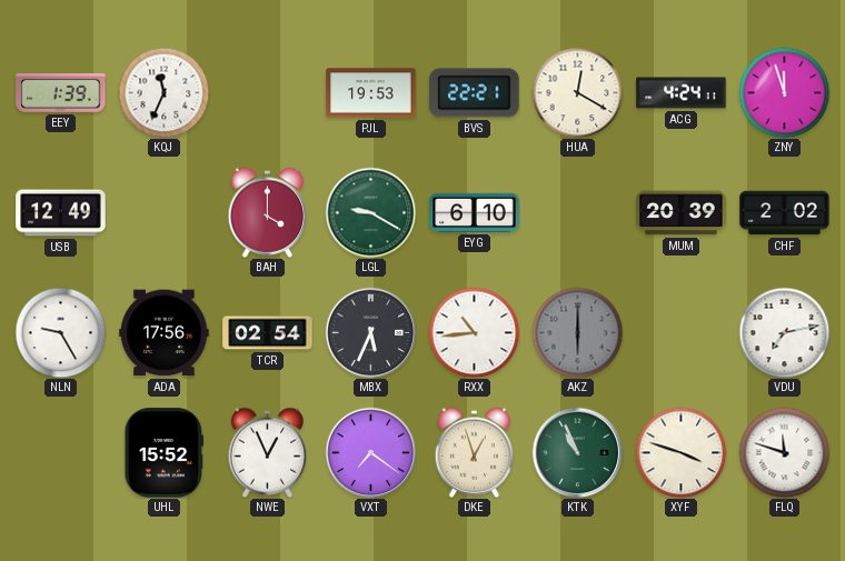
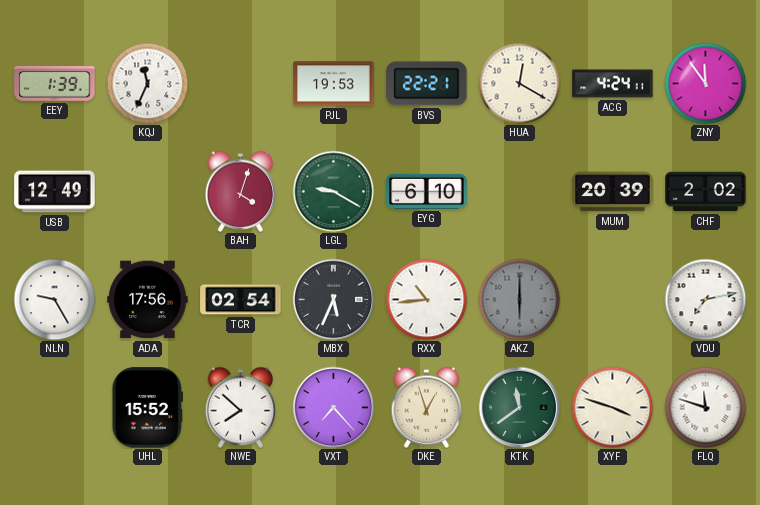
ZNY: 11:57 -> 11:54 (705, 83)
BAH: 4:00 -> 4:03 (241, 191)
NWE: 12:56 -> 7:52 (241, 407)
VXT: 7:21 -> 7:23 (333, 407)
KTK: 10:56 -> 11:39 (519, 407)
